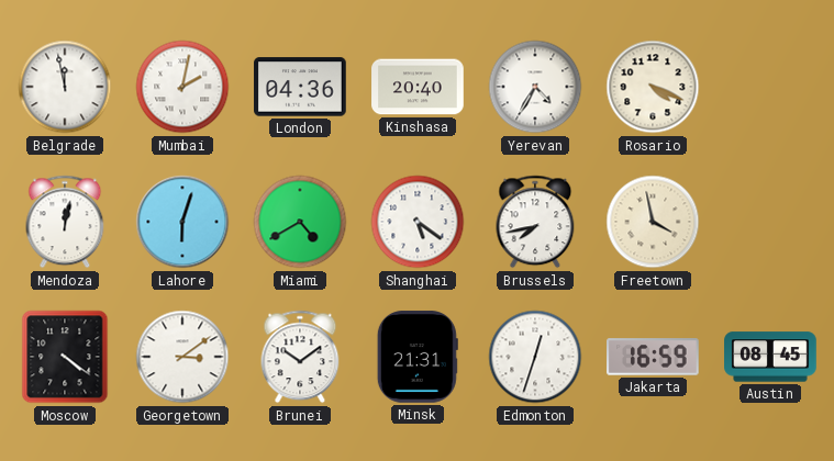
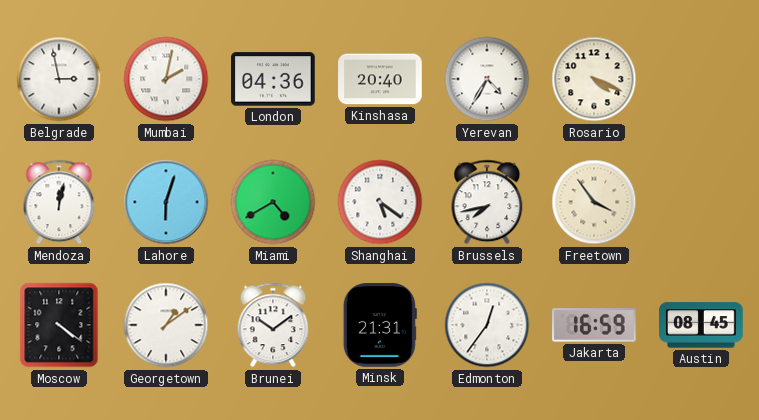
Belgrade: 11:58 -> 2:58 (59, 79)
Freetown: 3:58 -> 3:54 (594, 202)
Georgetown: 3:09 -> 1:09 (166, 325)
Edmonton: 12:33 -> 12:36 (487, 325)
